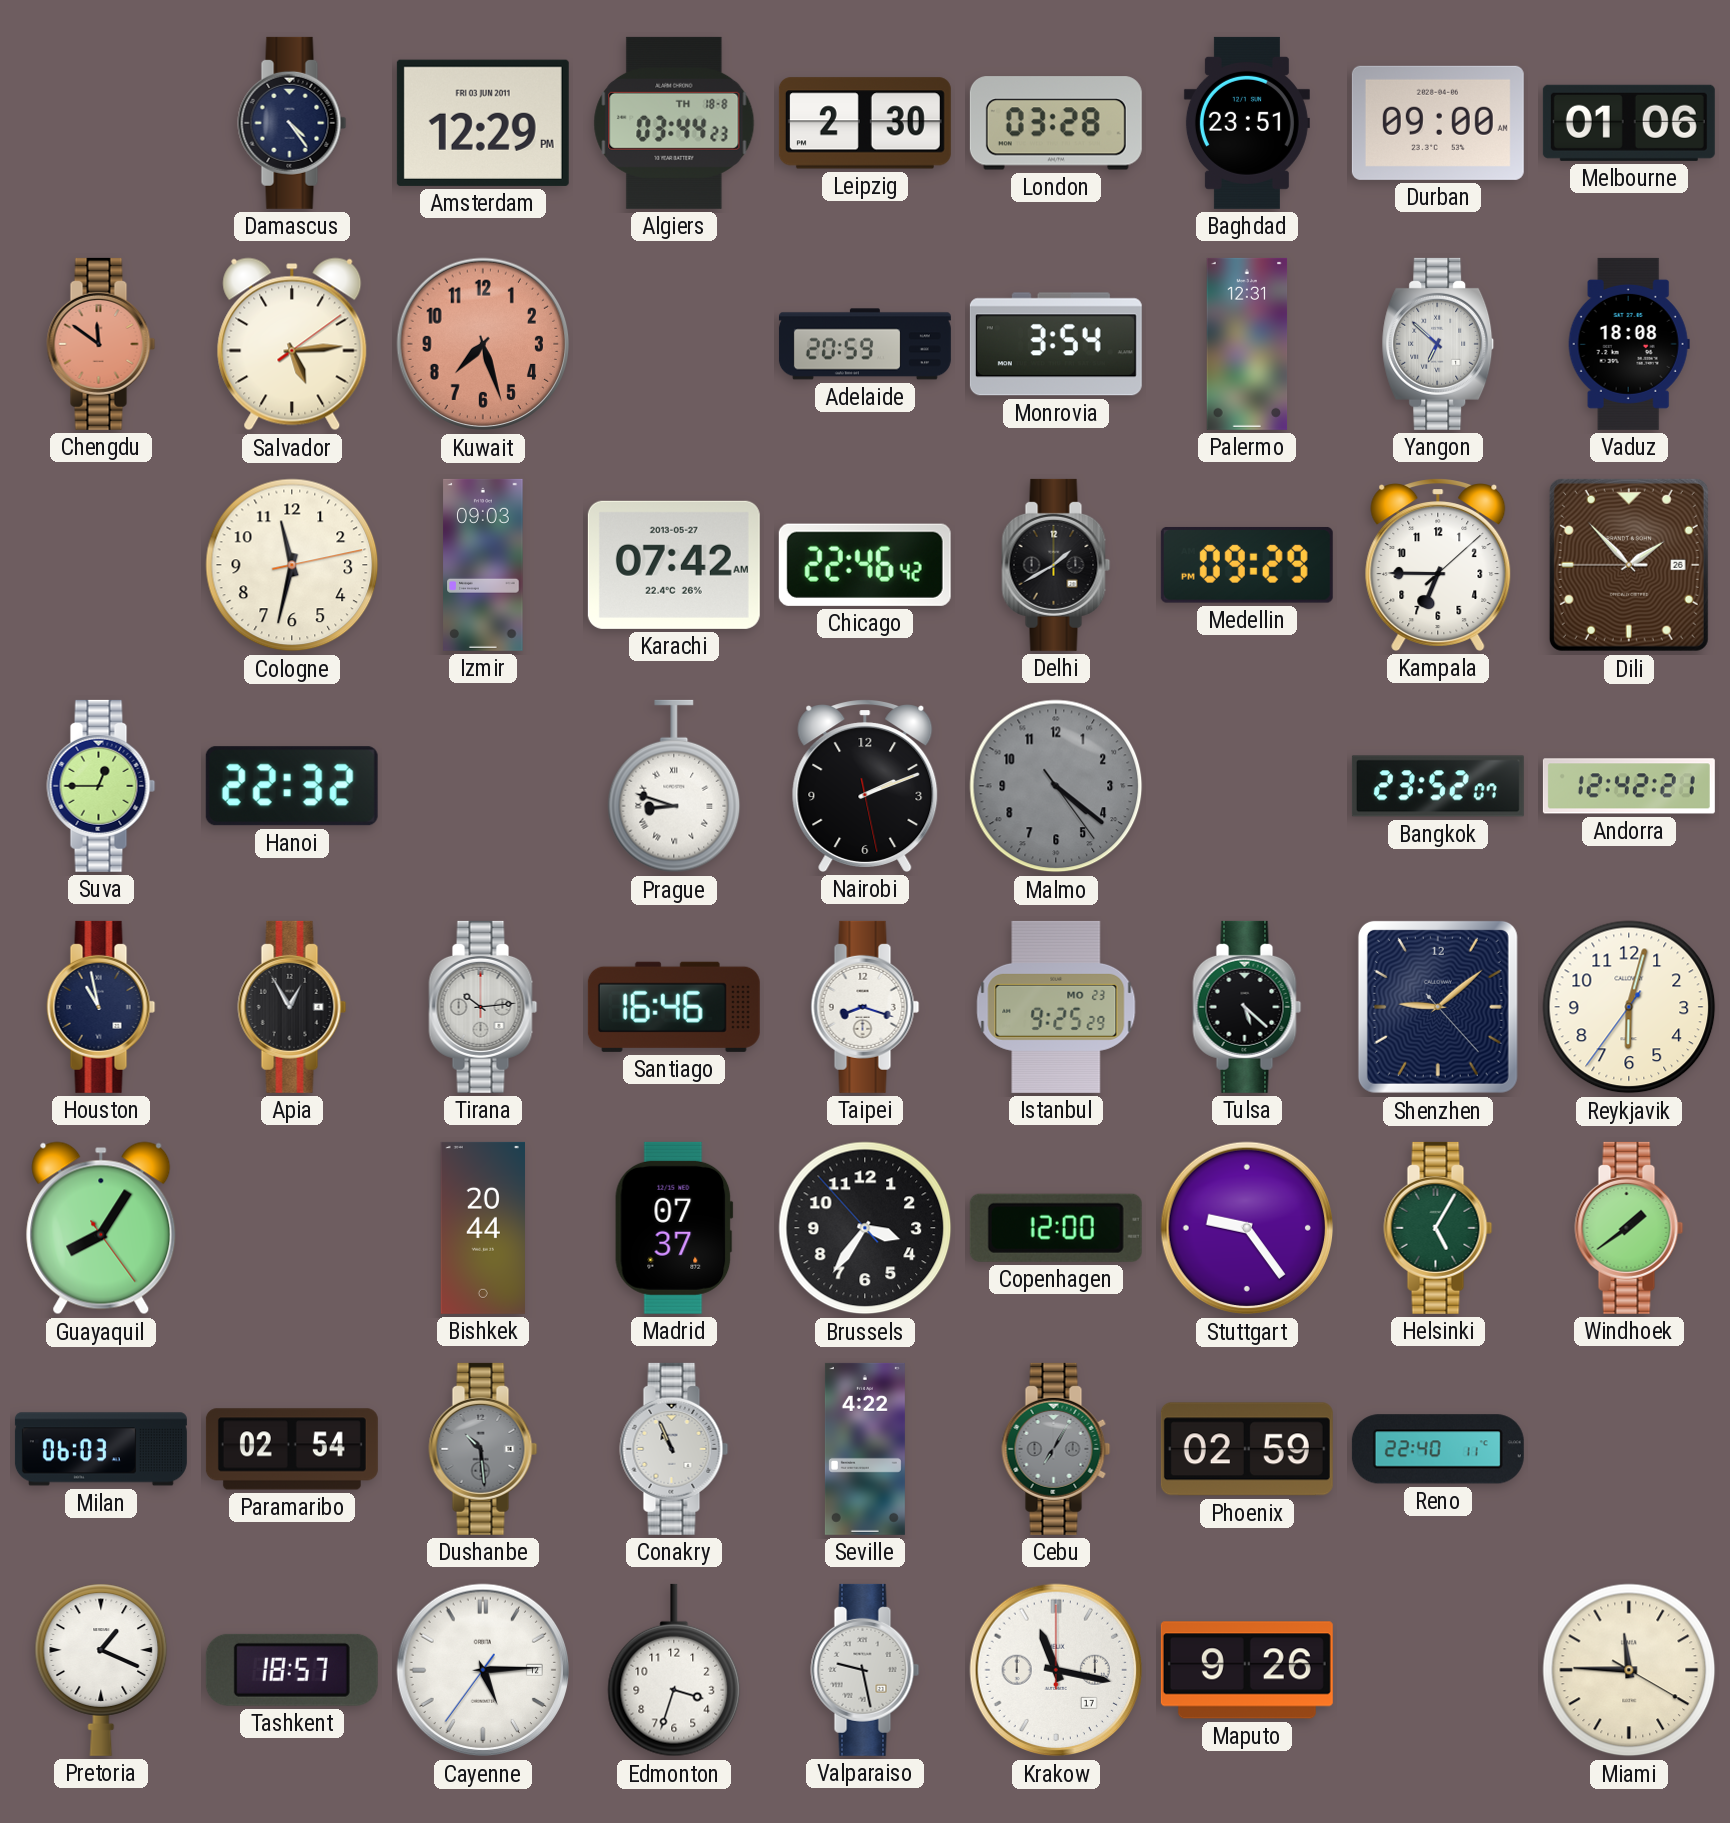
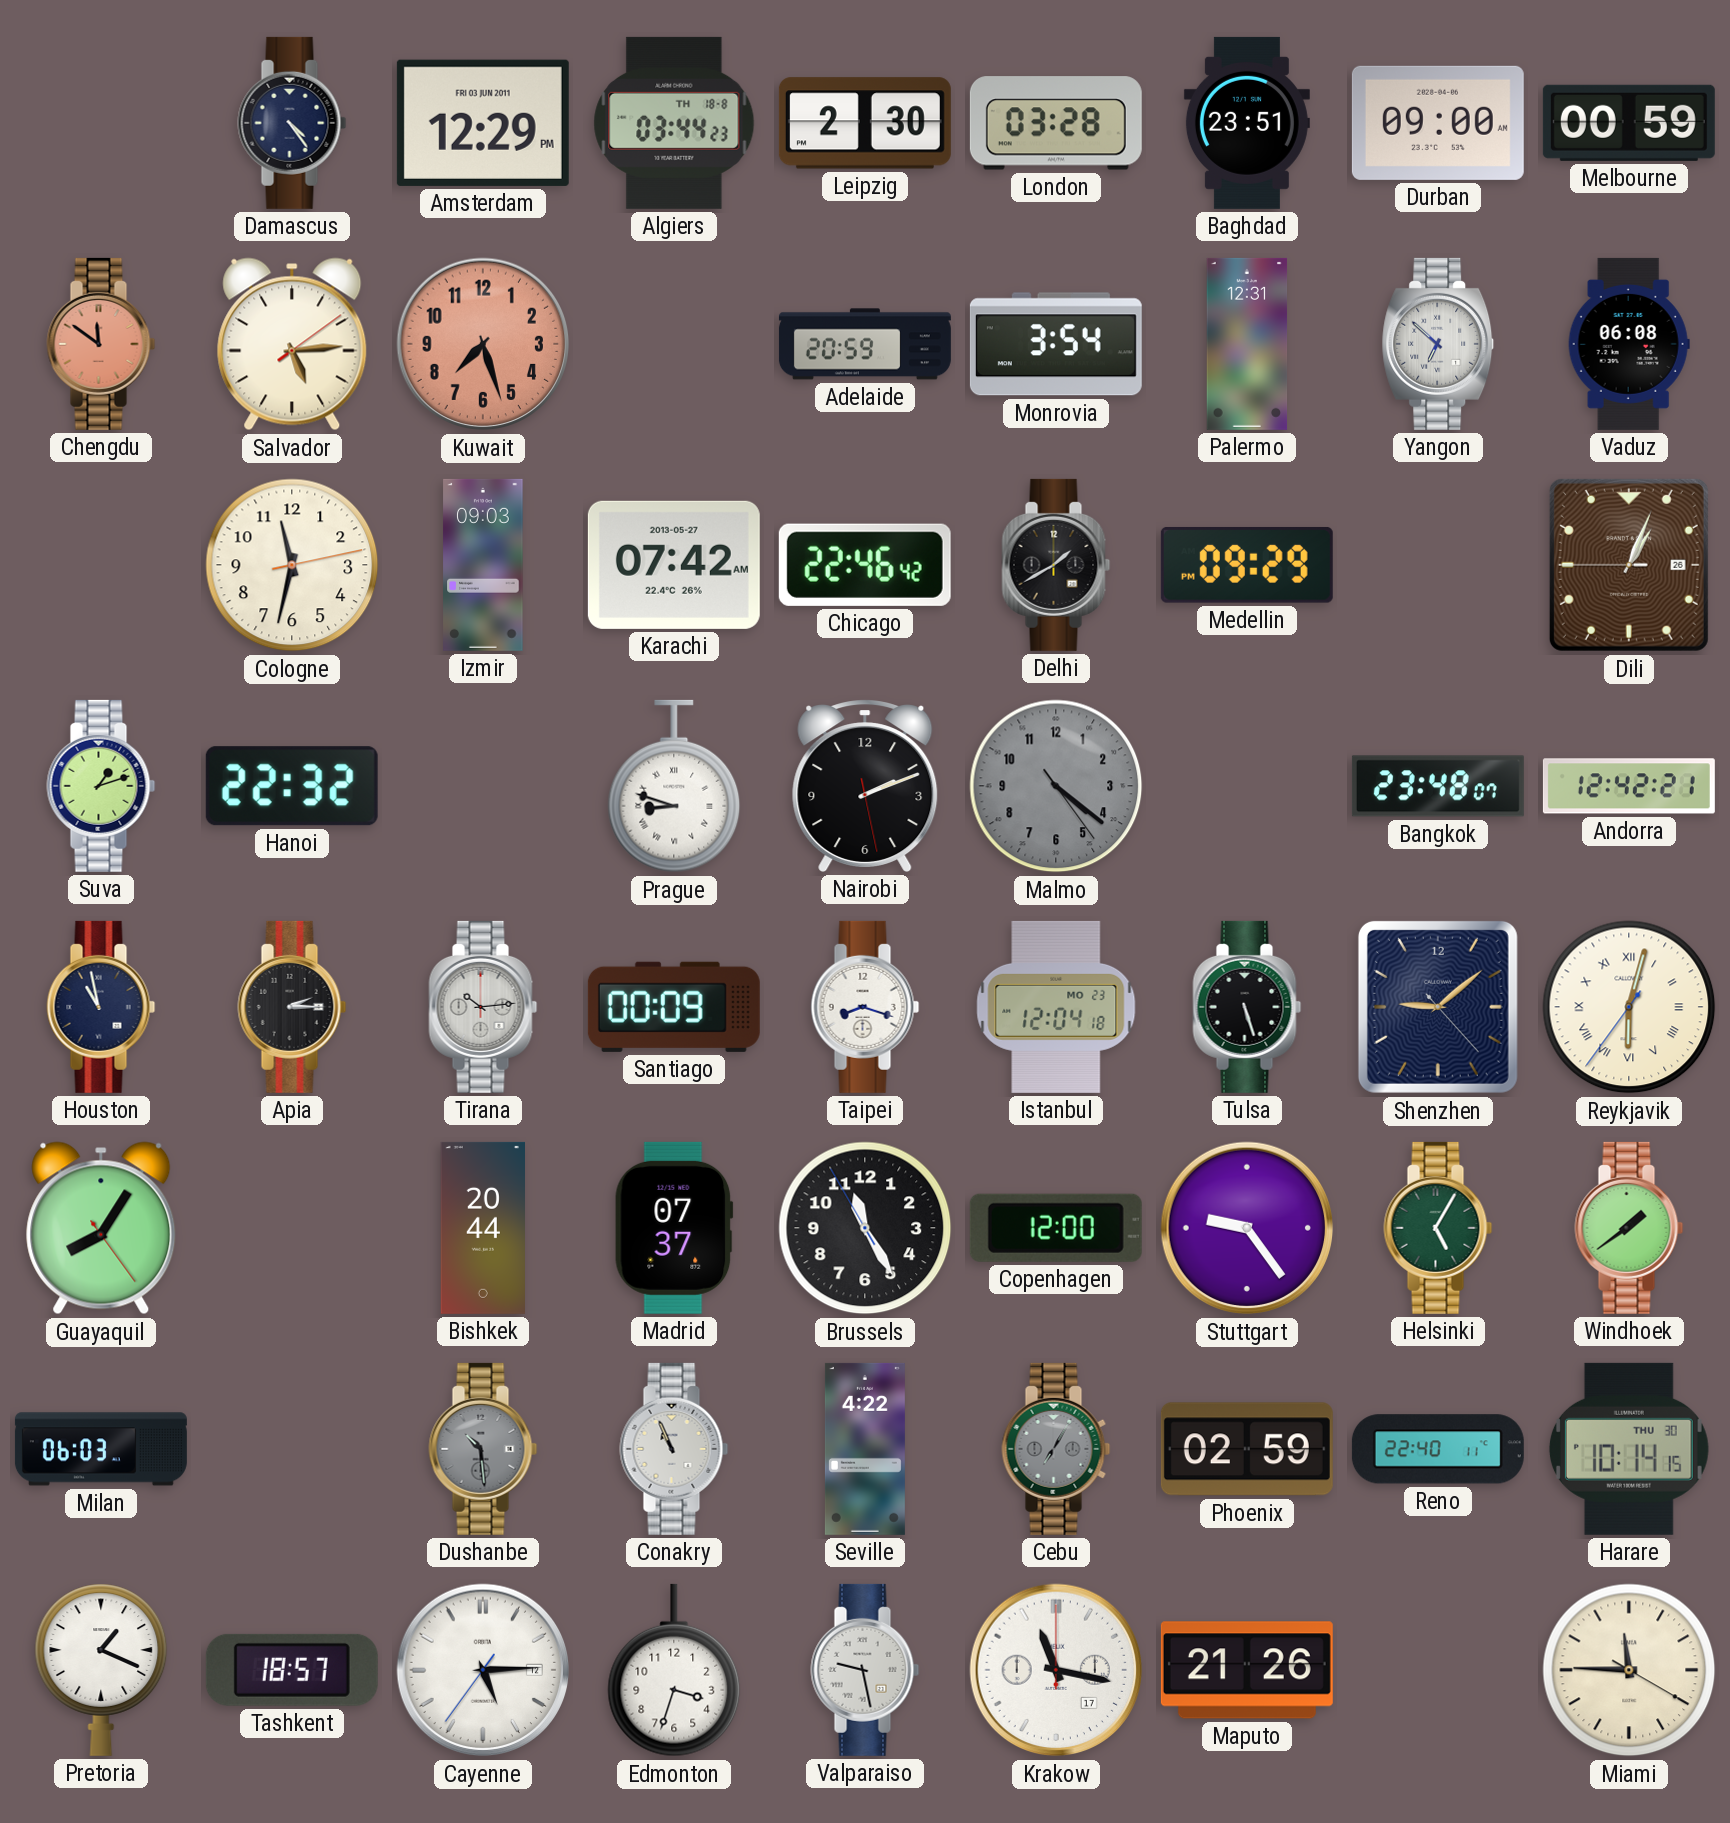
Melbourne: 01:06 -> 00:59 (1629, 123)
Vaduz: 18:08 -> 06:08 (1629, 344)
Kampala: 6:45 -> none (1438, 565)
Dili: 1:52 -> 1:03 (1629, 565)
Suva: 12:45 -> 1:12 (101, 786)
Bangkok: 23:52 -> 23:48 (1438, 786)
Apia: 12:55 -> 2:15 (292, 1007)
Santiago: 16:46 -> 00:09 (674, 1007)
Istanbul: 9:25 -> 12:04 (1056, 1007)
Tulsa: 5:22 -> 5:27 (1247, 1007)
Reykjavik numerals: Arabic -> Roman (1629, 1007)
Brussels: 3:35 -> 11:24 (865, 1228)
Paramaribo: 02:54 -> none (292, 1449)
Harare: none -> 10:14 (1629, 1449)
Maputo: 9:26 -> 21:26 (1247, 1670)
